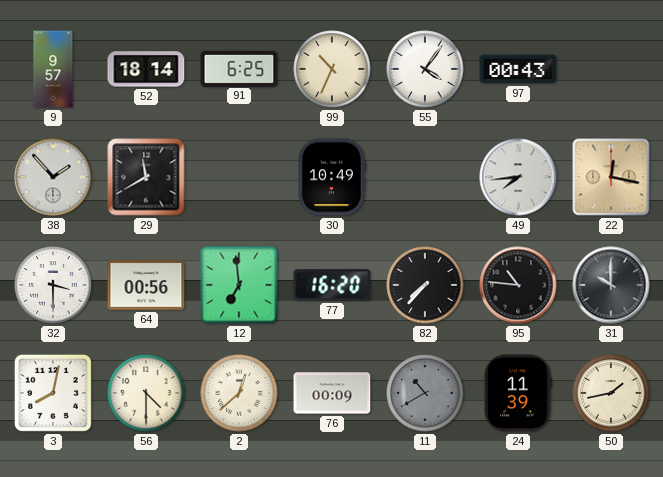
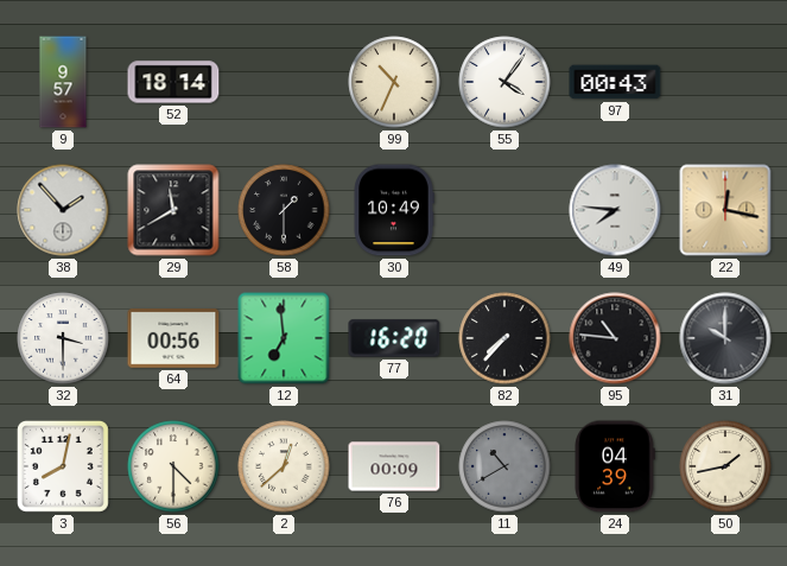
91: 6:25 -> none (239, 68)
58: none -> 1:30 (284, 210)
49: 7:44 -> 7:46 (615, 210)
24: 11:39 -> 04:39 (615, 466)
